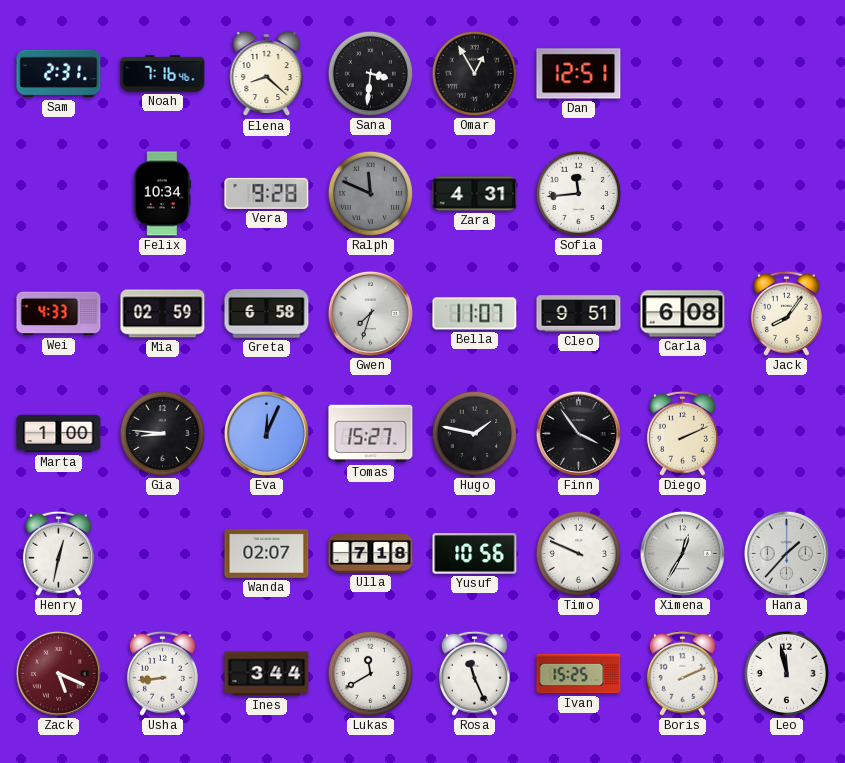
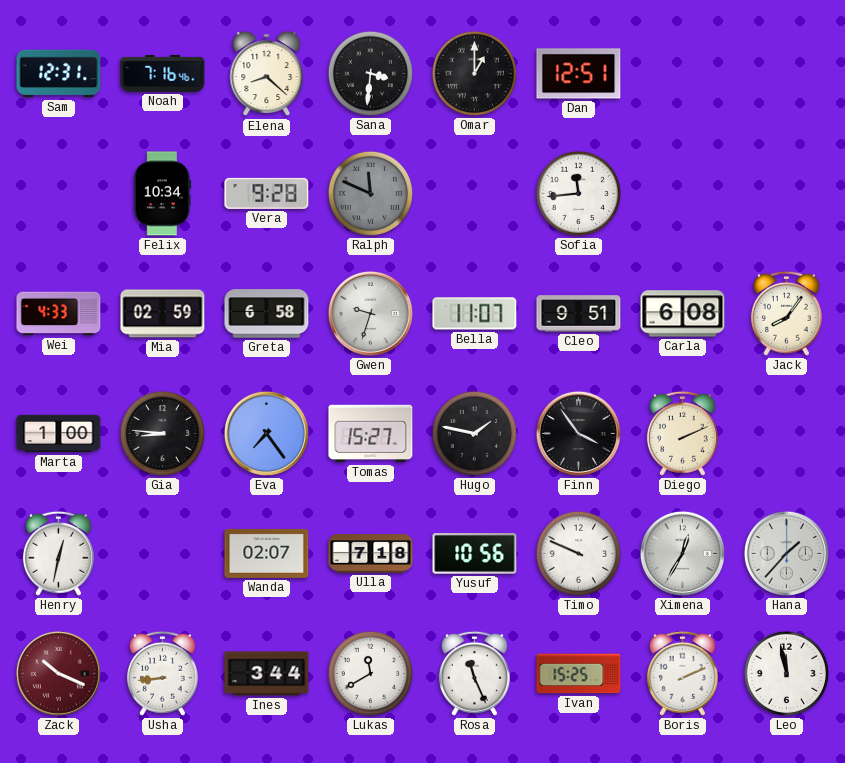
Sam: 2:31 -> 12:31 (59, 74)
Omar: 12:55 -> 1:00 (474, 73)
Zara: 4:31 -> none (475, 194)
Gwen: 7:33 -> 9:33 (370, 313)
Eva: 12:04 -> 7:24 (266, 433)
Zack: 5:19 -> 10:19 (58, 673)
